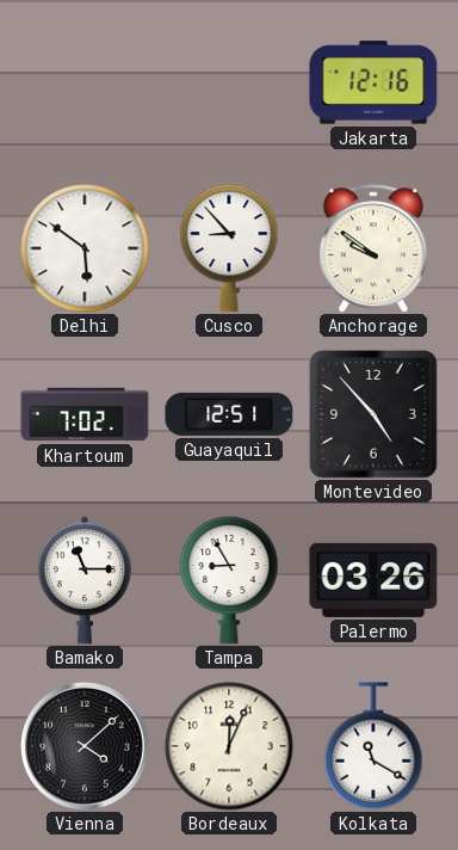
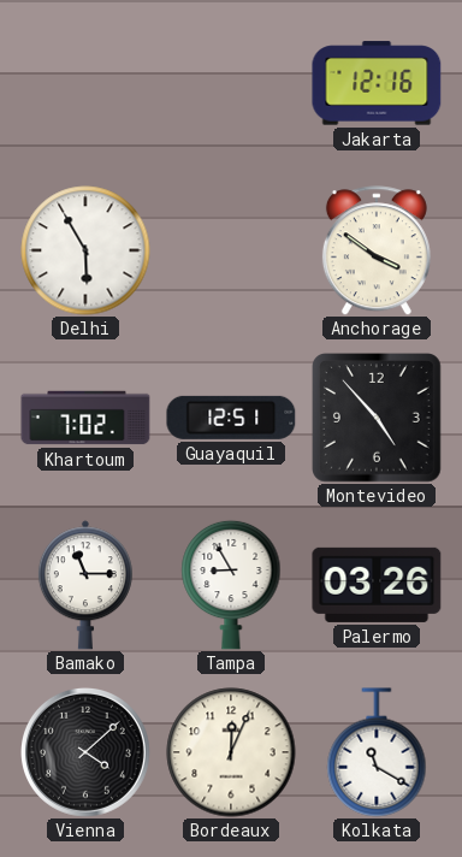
Delhi: 5:51 -> 5:55 (85, 250)
Cusco: 8:53 -> none (229, 248)
Anchorage: 9:51 -> 3:51 (377, 250)
